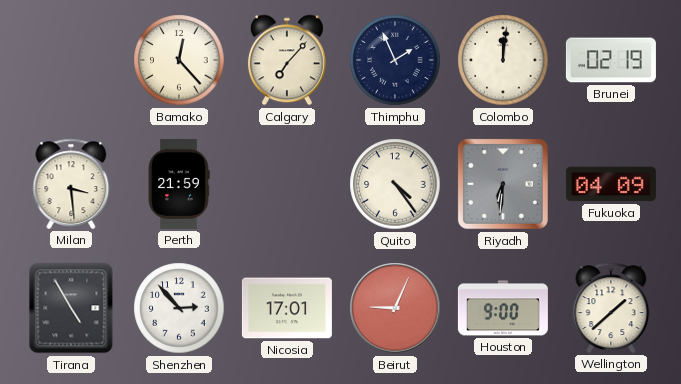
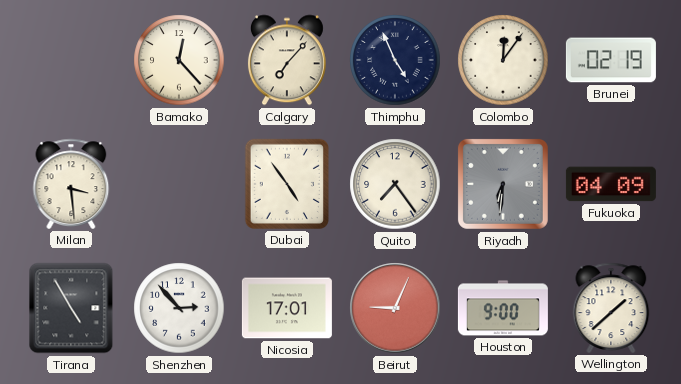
Thimphu: 1:56 -> 4:56 (395, 60)
Colombo: 12:01 -> 12:06 (503, 60)
Perth: 21:59 -> none (179, 184)
Dubai: none -> 4:54 (287, 184)
Quito: 4:24 -> 7:24 (395, 184)
